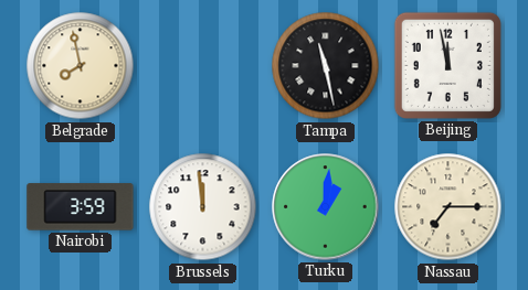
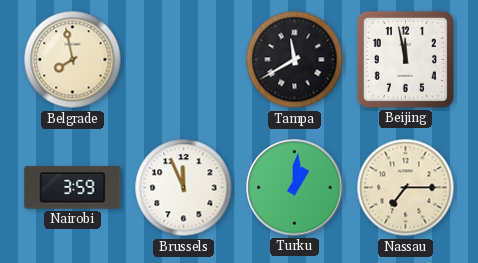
Tampa: 11:28 -> 11:40 (295, 60)
Brussels: 11:59 -> 11:56 (184, 188)
